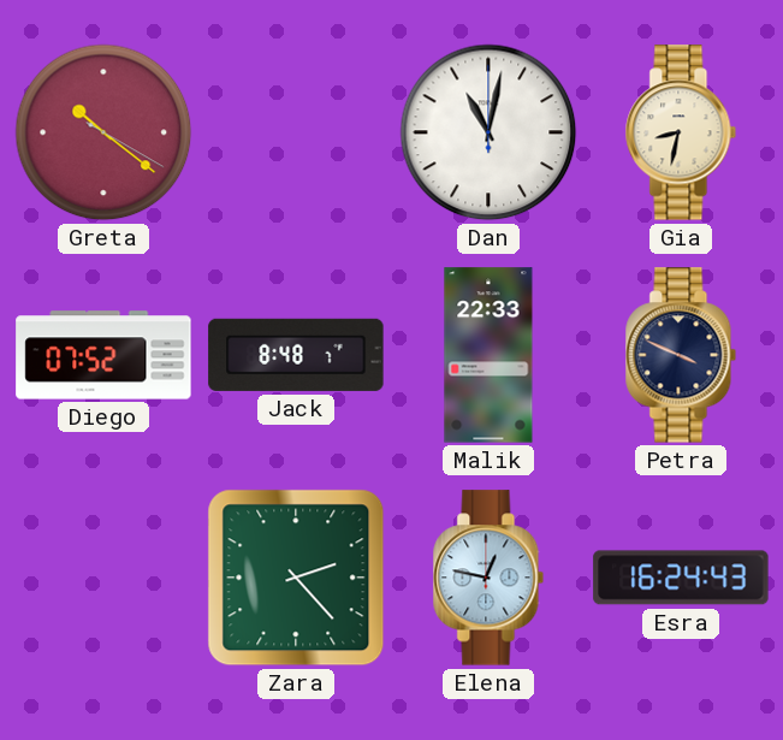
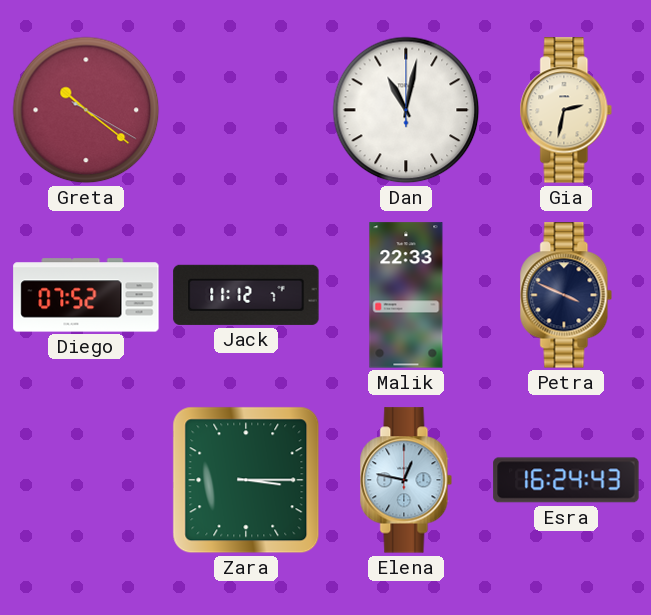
Gia: 8:32 -> 2:32 (566, 110)
Jack: 8:48 -> 11:12 (246, 295)
Zara: 2:23 -> 3:15 (246, 480)
